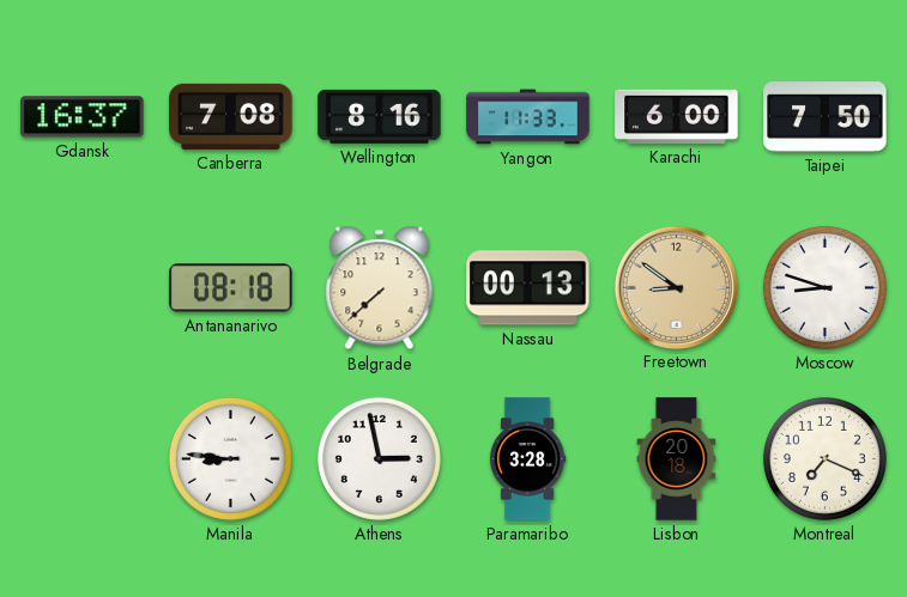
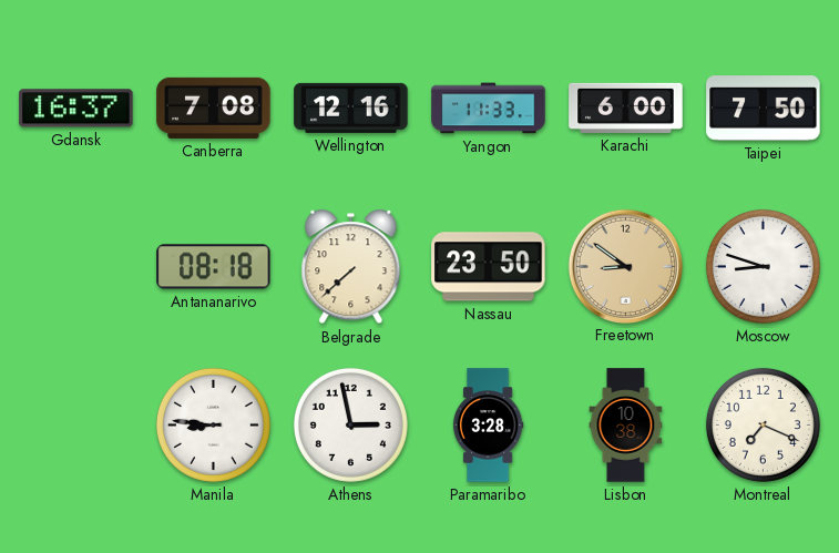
Wellington: 8:16 -> 12:16 (351, 107)
Nassau: 00:13 -> 23:50 (489, 267)
Lisbon: 20:18 -> 10:38 (626, 426)
